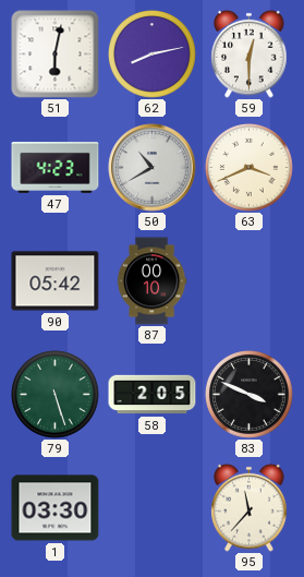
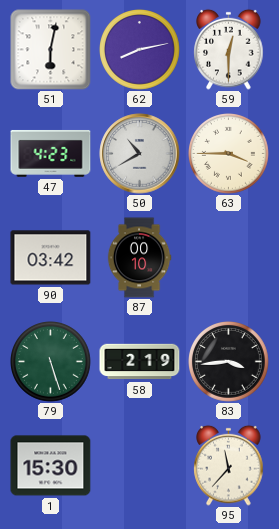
63: 3:41 -> 3:45 (229, 154)
90: 05:42 -> 03:42 (51, 258)
58: 2:05 -> 2:19 (140, 362)
83: 3:49 -> 3:44 (229, 362)
1: 03:30 -> 15:30 (51, 466)
